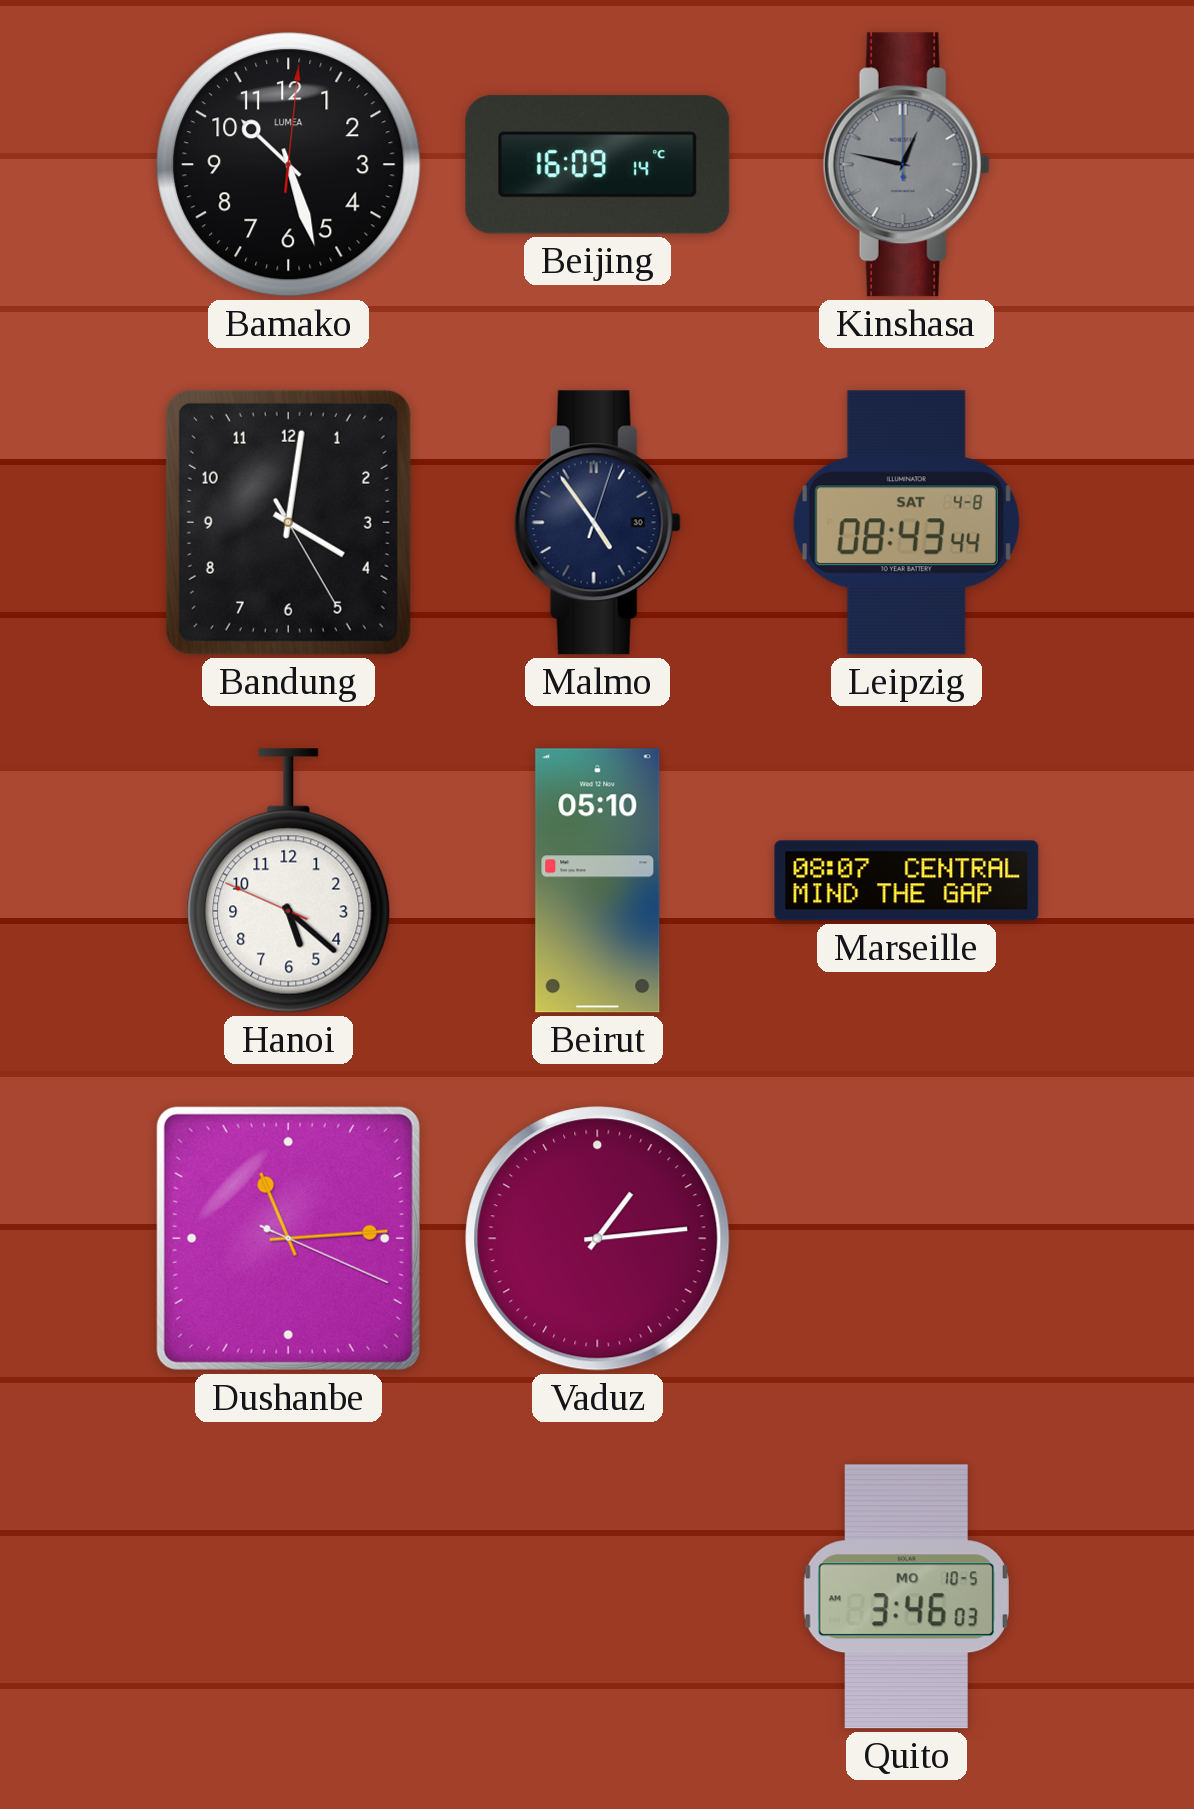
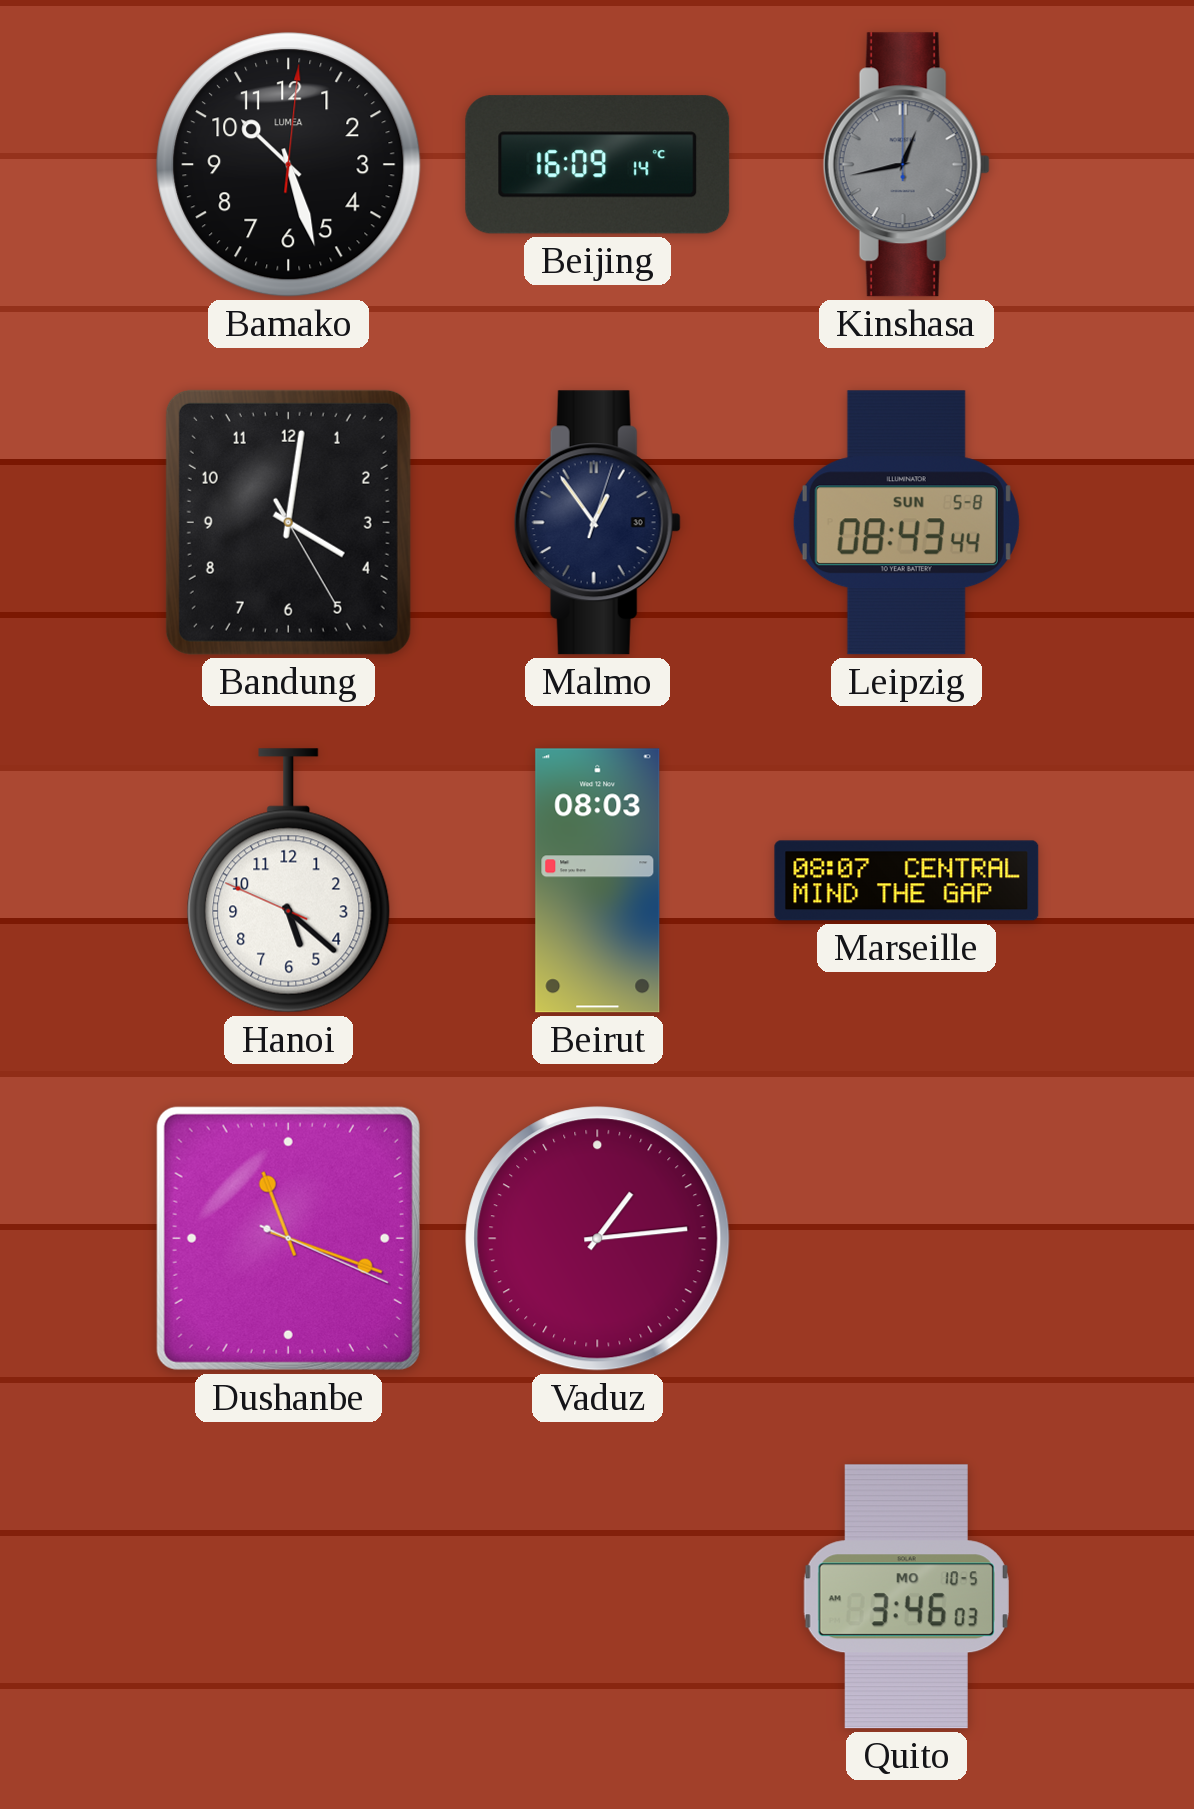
Kinshasa: 12:47 -> 12:43 (906, 165)
Malmo: 4:54 -> 12:54 (597, 523)
Leipzig date: SAT 4-8 -> SUN 5-8 (906, 523)
Beirut: 05:10 -> 08:03 (598, 881)
Dushanbe: 11:14 -> 11:18 (288, 1238)
